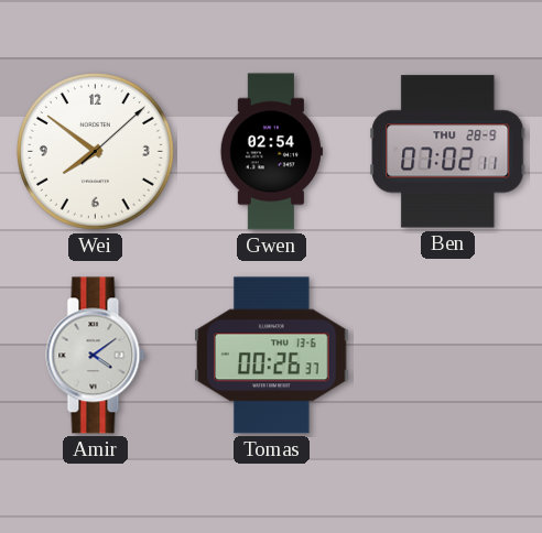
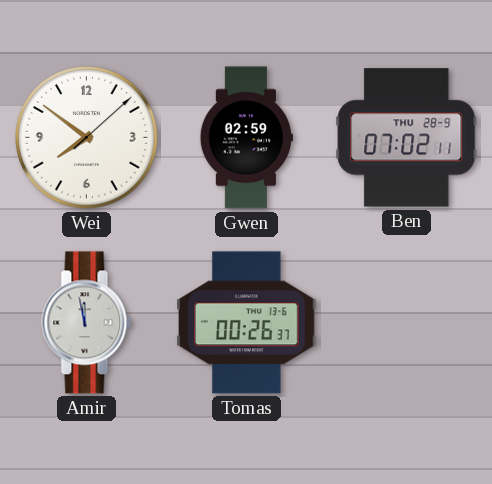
Gwen: 02:54 -> 02:59 (246, 138)
Amir: 4:09 -> 11:58 (87, 323)
